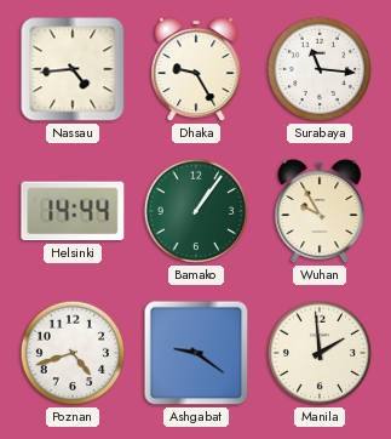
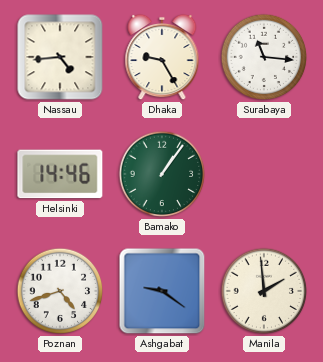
Helsinki: 14:44 -> 14:46 (60, 174)
Wuhan: 9:55 -> none (320, 211)
